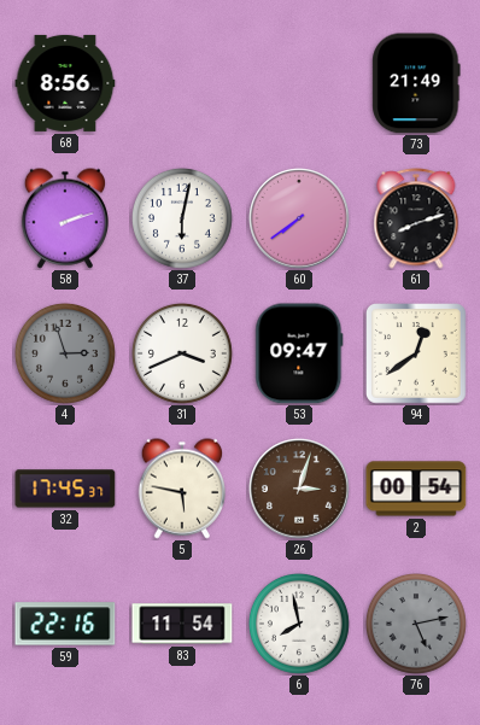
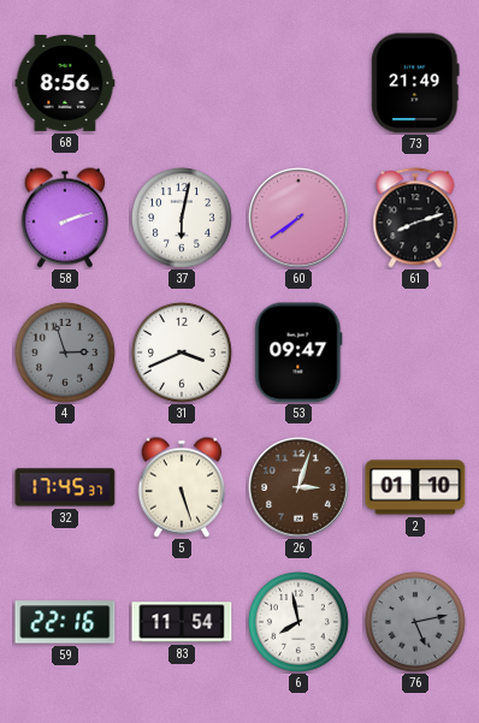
94: 12:39 -> none (417, 355)
5: 5:47 -> 5:27 (181, 487)
2: 00:54 -> 01:10 (415, 487)
